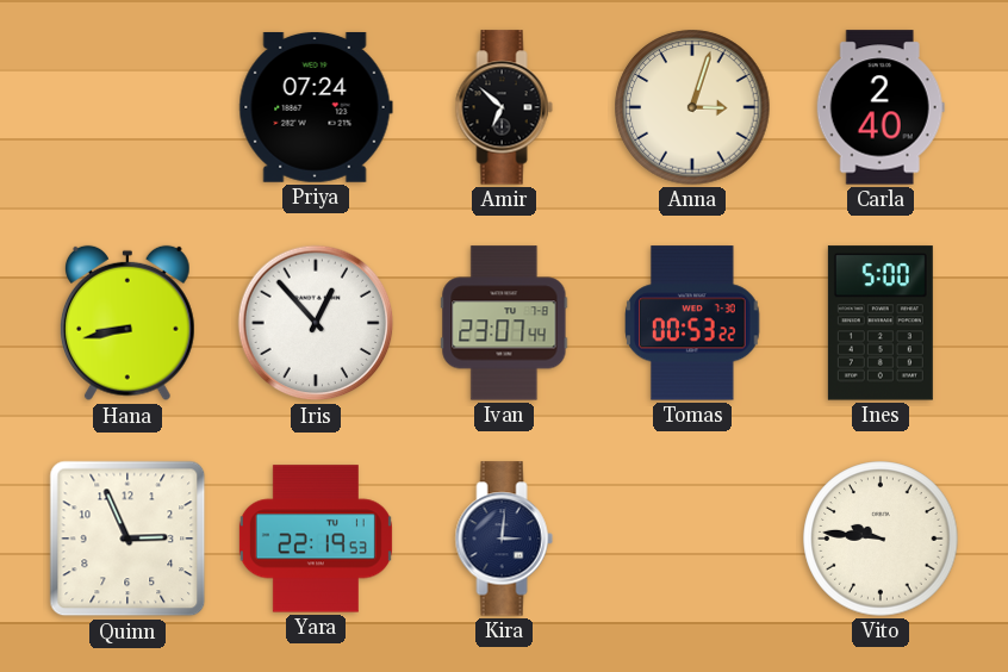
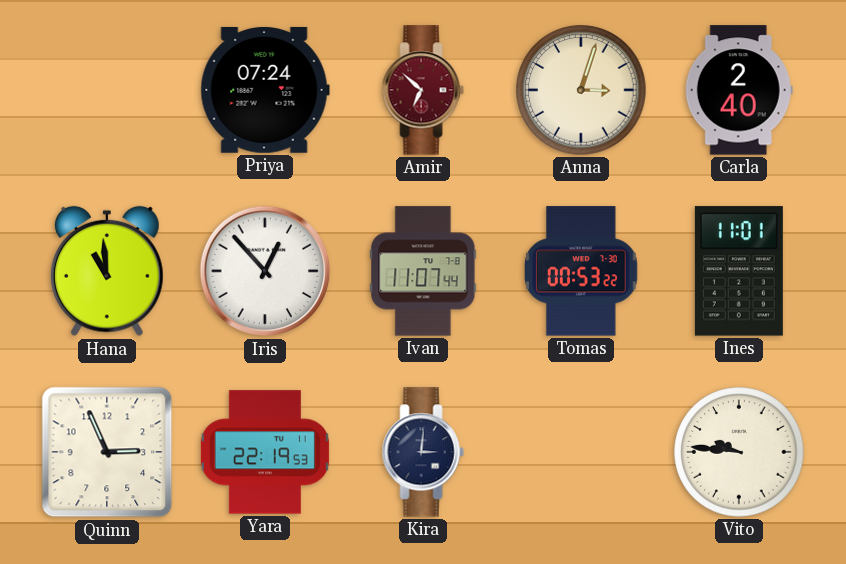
Amir dial: black -> burgundy (423, 90)
Hana: 8:43 -> 10:59 (108, 271)
Ivan: 23:07 -> 11:07 (423, 271)
Ines: 5:00 -> 11:01 (739, 271)
